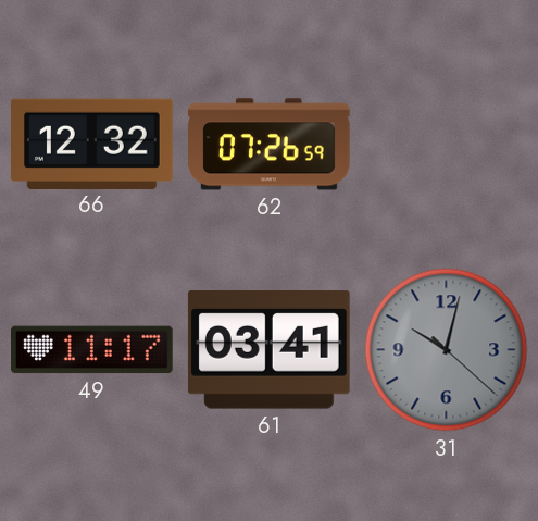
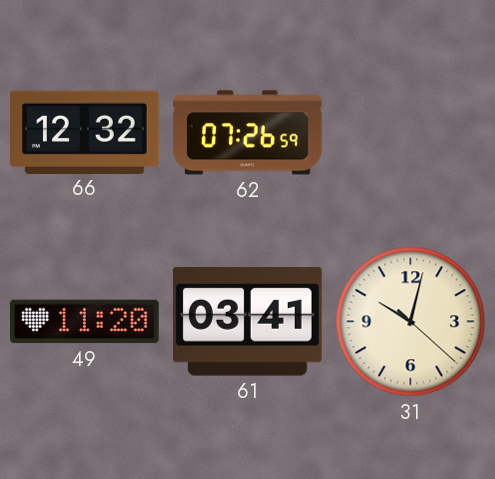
49: 11:17 -> 11:20 (85, 322)
31 dial: grey -> cream (411, 322)
